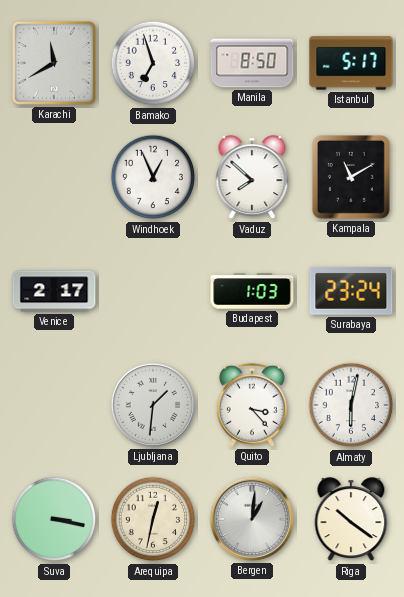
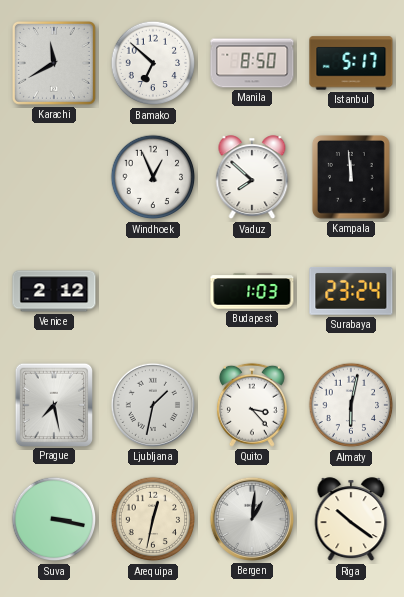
Bamako: 6:57 -> 6:52 (153, 63)
Kampala: 11:10 -> 11:59 (351, 178)
Venice: 2:17 -> 2:12 (54, 291)
Prague: none -> 7:28 (53, 404)
Ljubljana: 1:31 -> 1:32 (153, 405)
